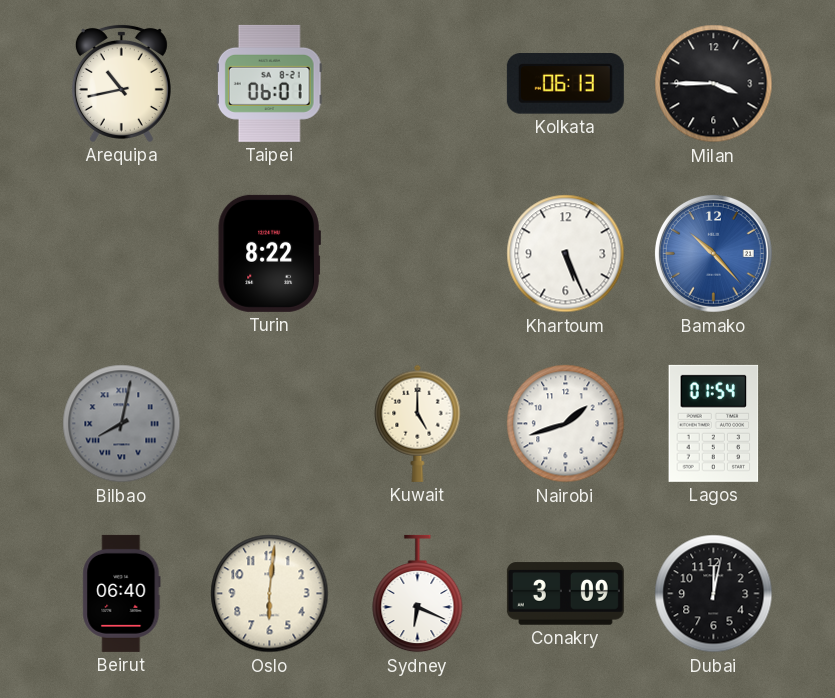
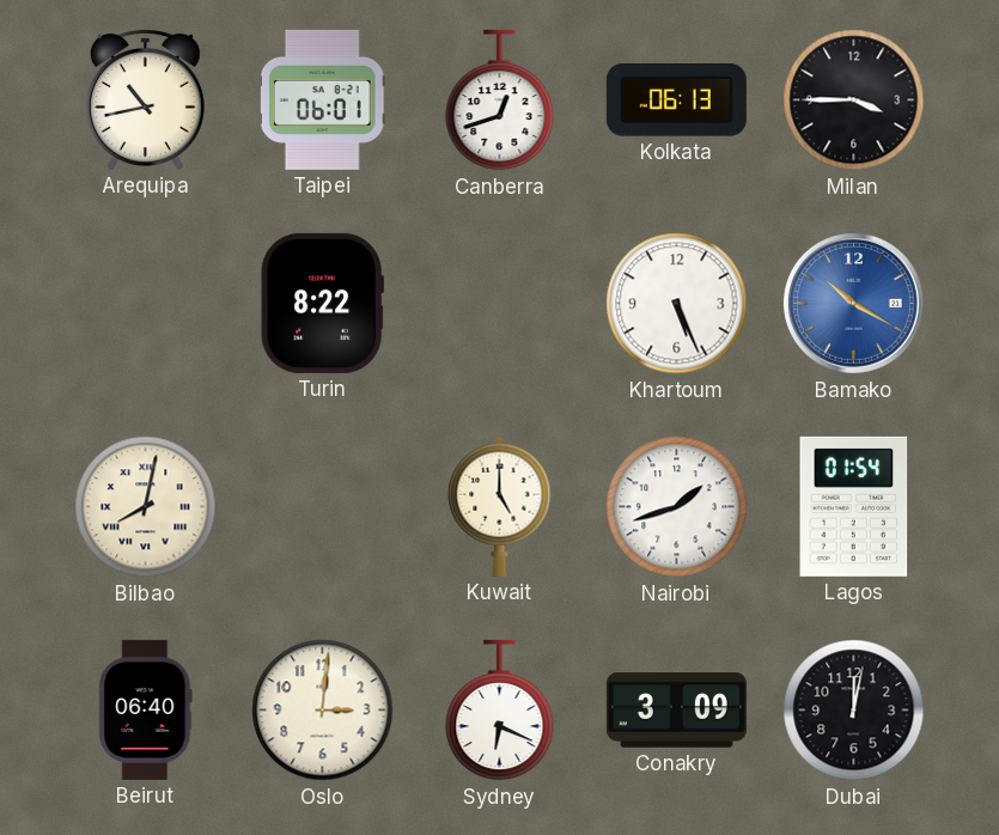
Canberra: none -> 12:42 (500, 100)
Bamako: 10:23 -> 10:20 (853, 303)
Bilbao dial: grey -> cream (146, 507)
Oslo: 6:01 -> 3:01 (323, 711)
